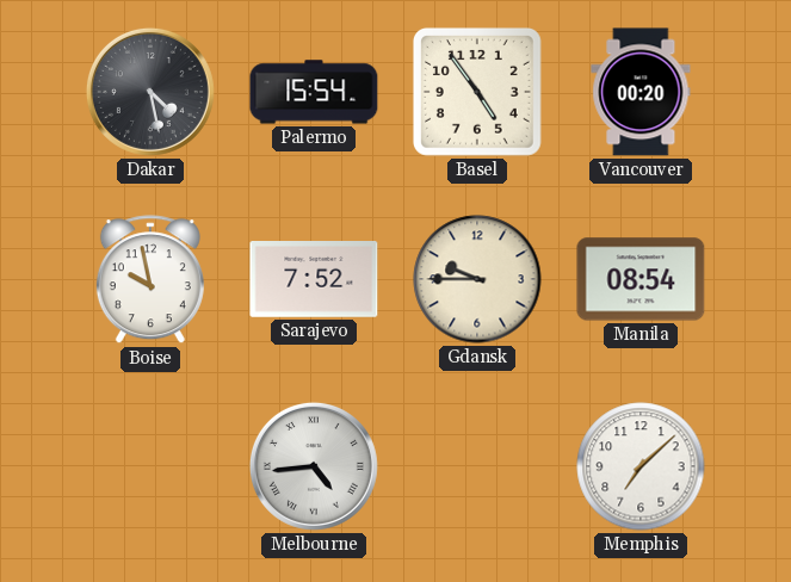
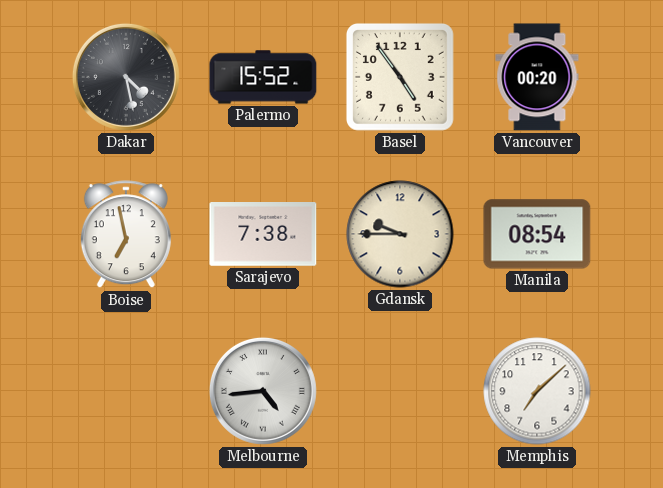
Palermo: 15:54 -> 15:52 (263, 77)
Boise: 9:58 -> 6:58 (126, 235)
Sarajevo: 7:52 -> 7:38 (263, 235)
